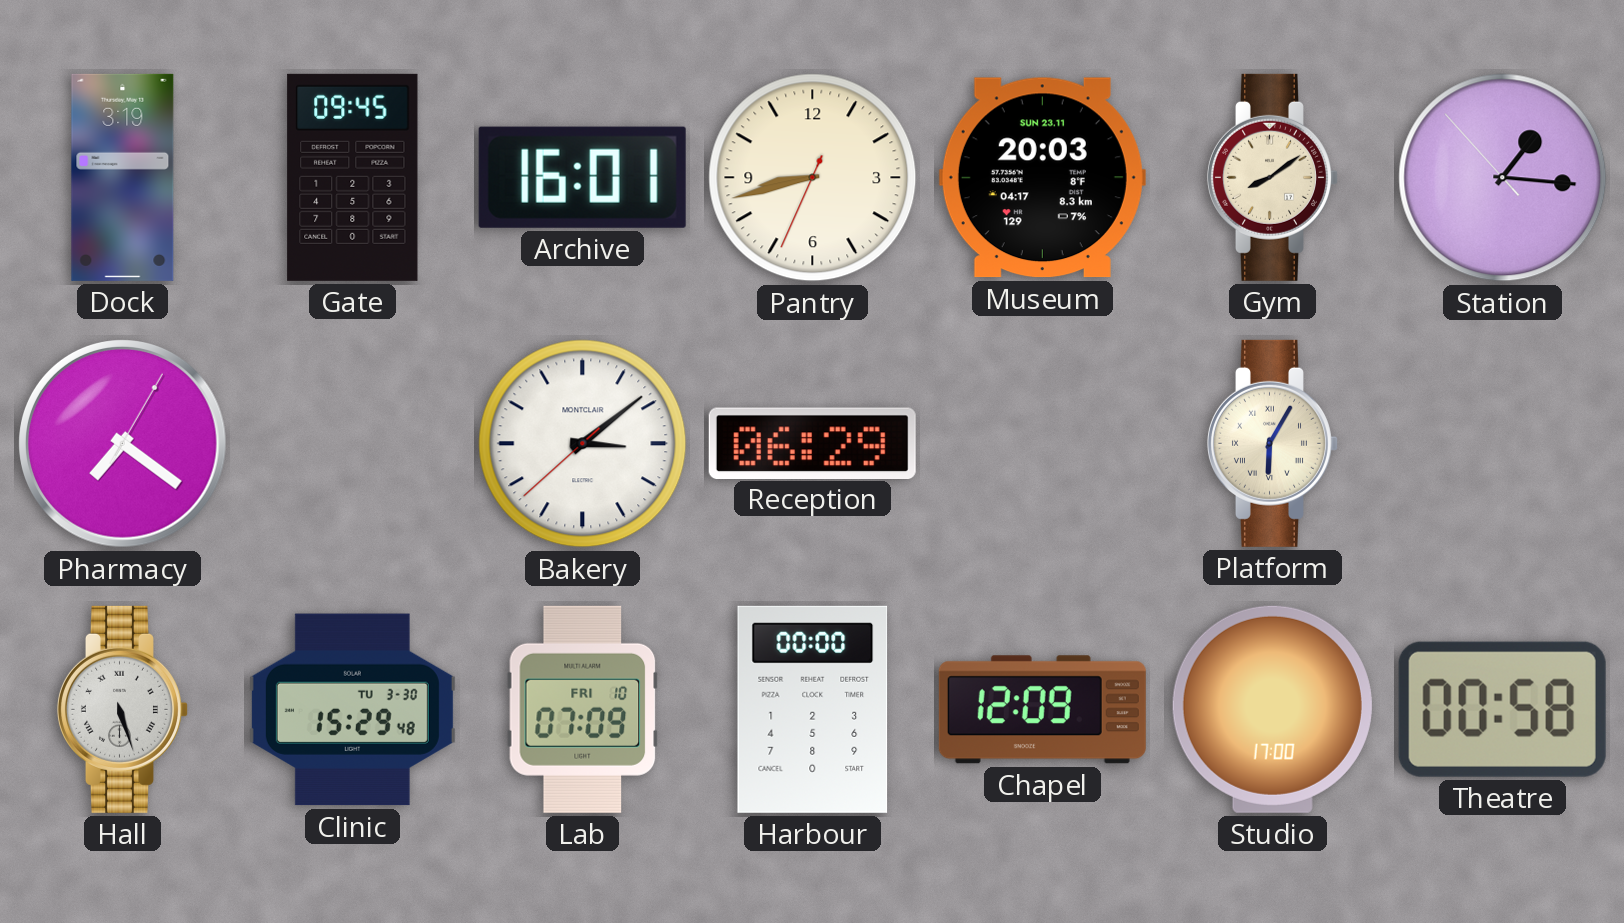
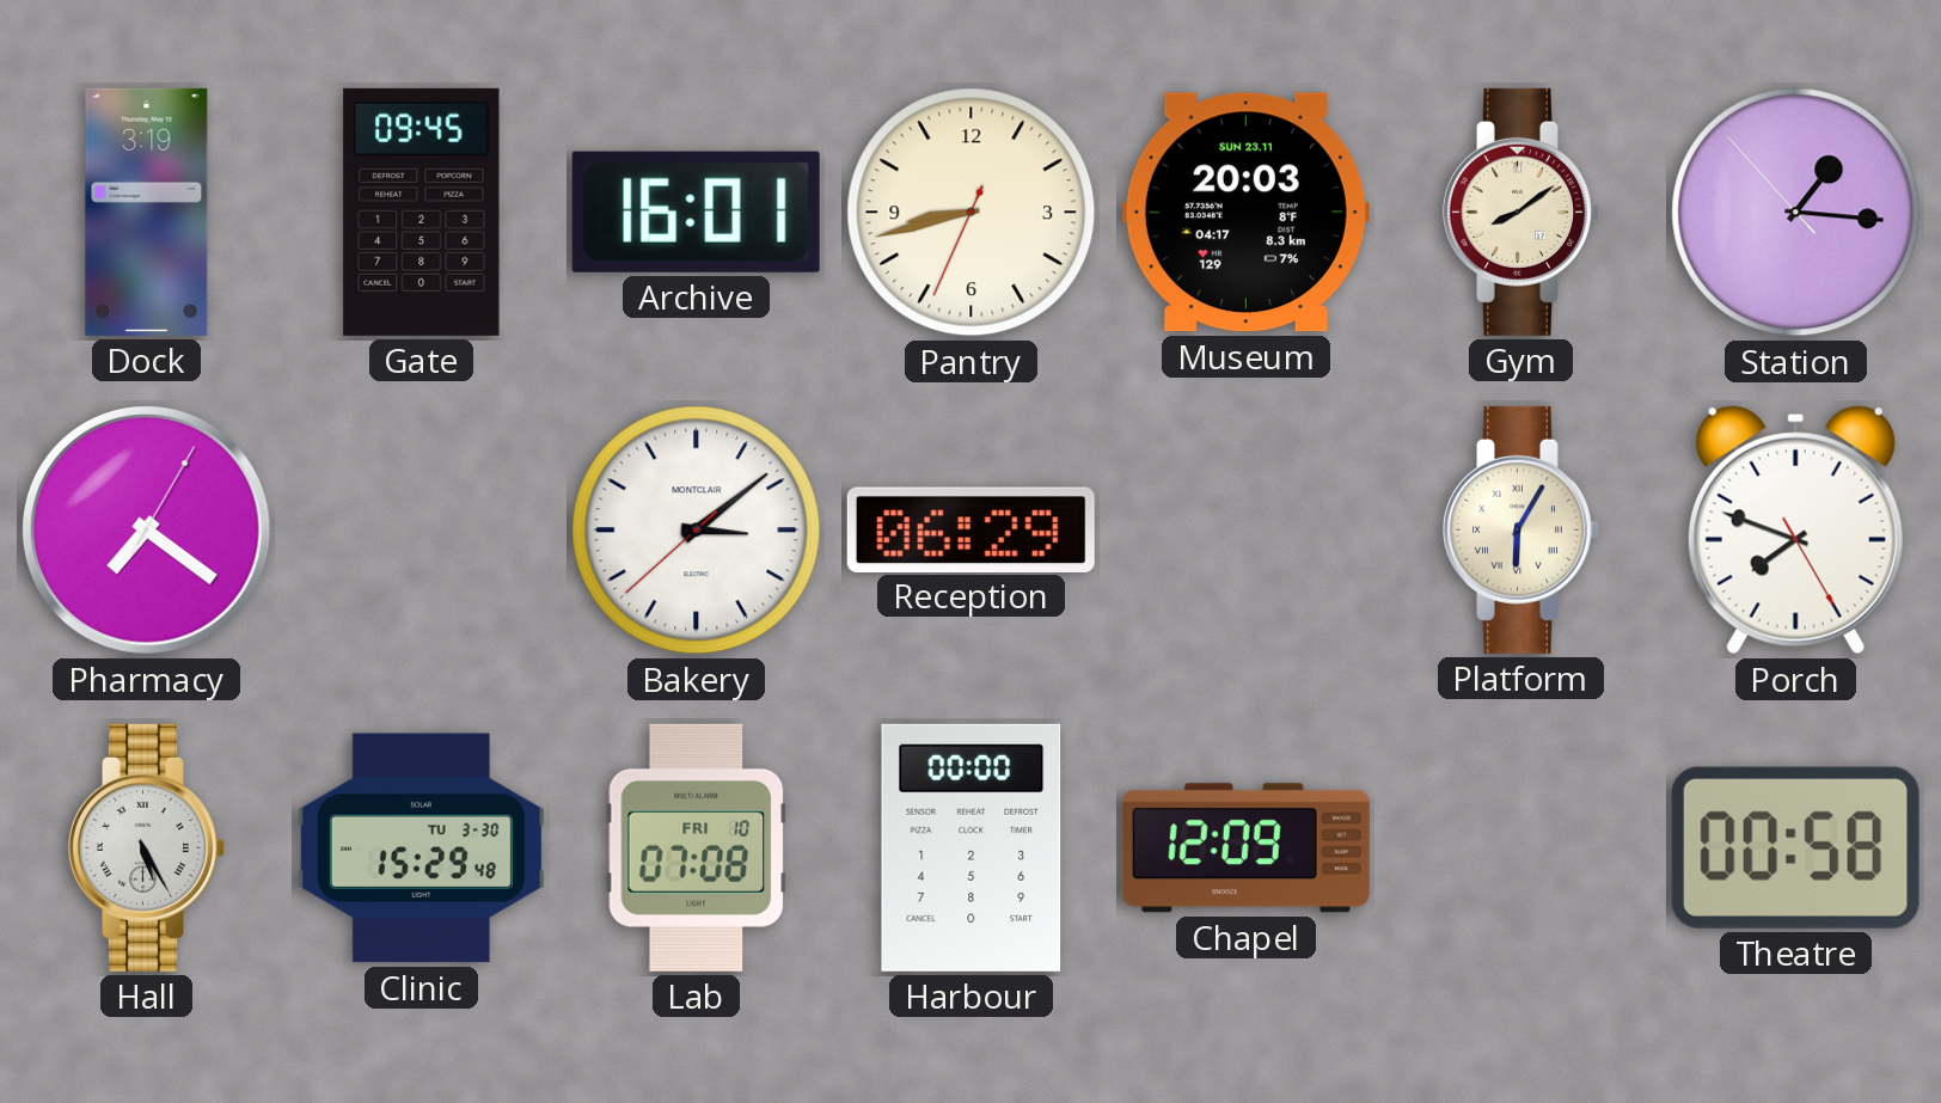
Porch: none -> 7:48 (1795, 531)
Hall: 5:27 -> 5:25 (146, 847)
Lab: 07:09 -> 07:08 (697, 847)
Studio: 17:00 -> none (1272, 709)
